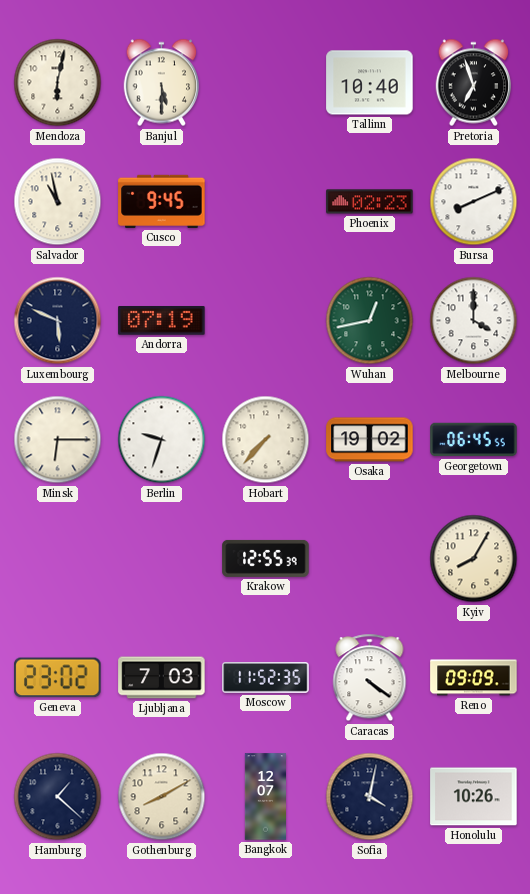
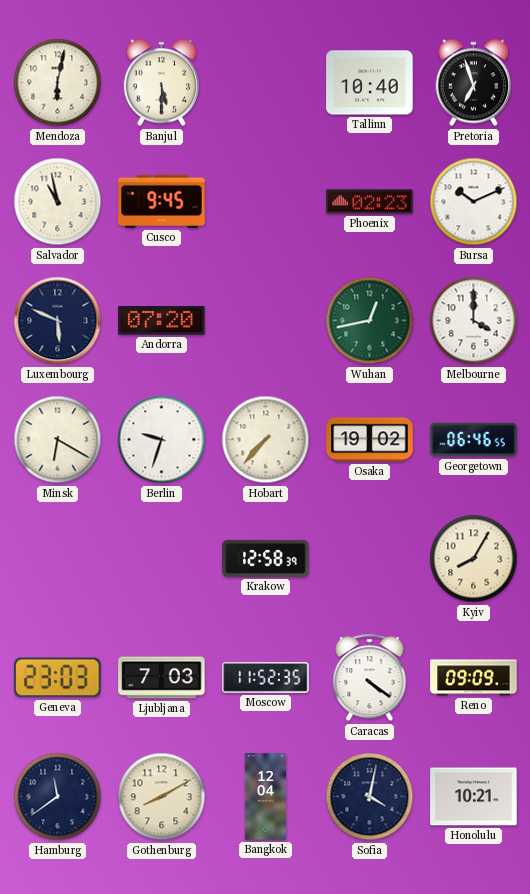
Bursa: 8:11 -> 10:11 (474, 202)
Andorra: 07:19 -> 07:20 (162, 321)
Minsk: 6:15 -> 6:20 (58, 440)
Georgetown: 06:45 -> 06:46 (474, 440)
Krakow: 12:55 -> 12:58 (266, 558)
Geneva: 23:02 -> 23:03 (58, 678)
Hamburg: 1:22 -> 11:39 (58, 797)
Bangkok: 12:07 -> 12:04 (266, 797)
Honolulu: 10:26 -> 10:21 (474, 797)
